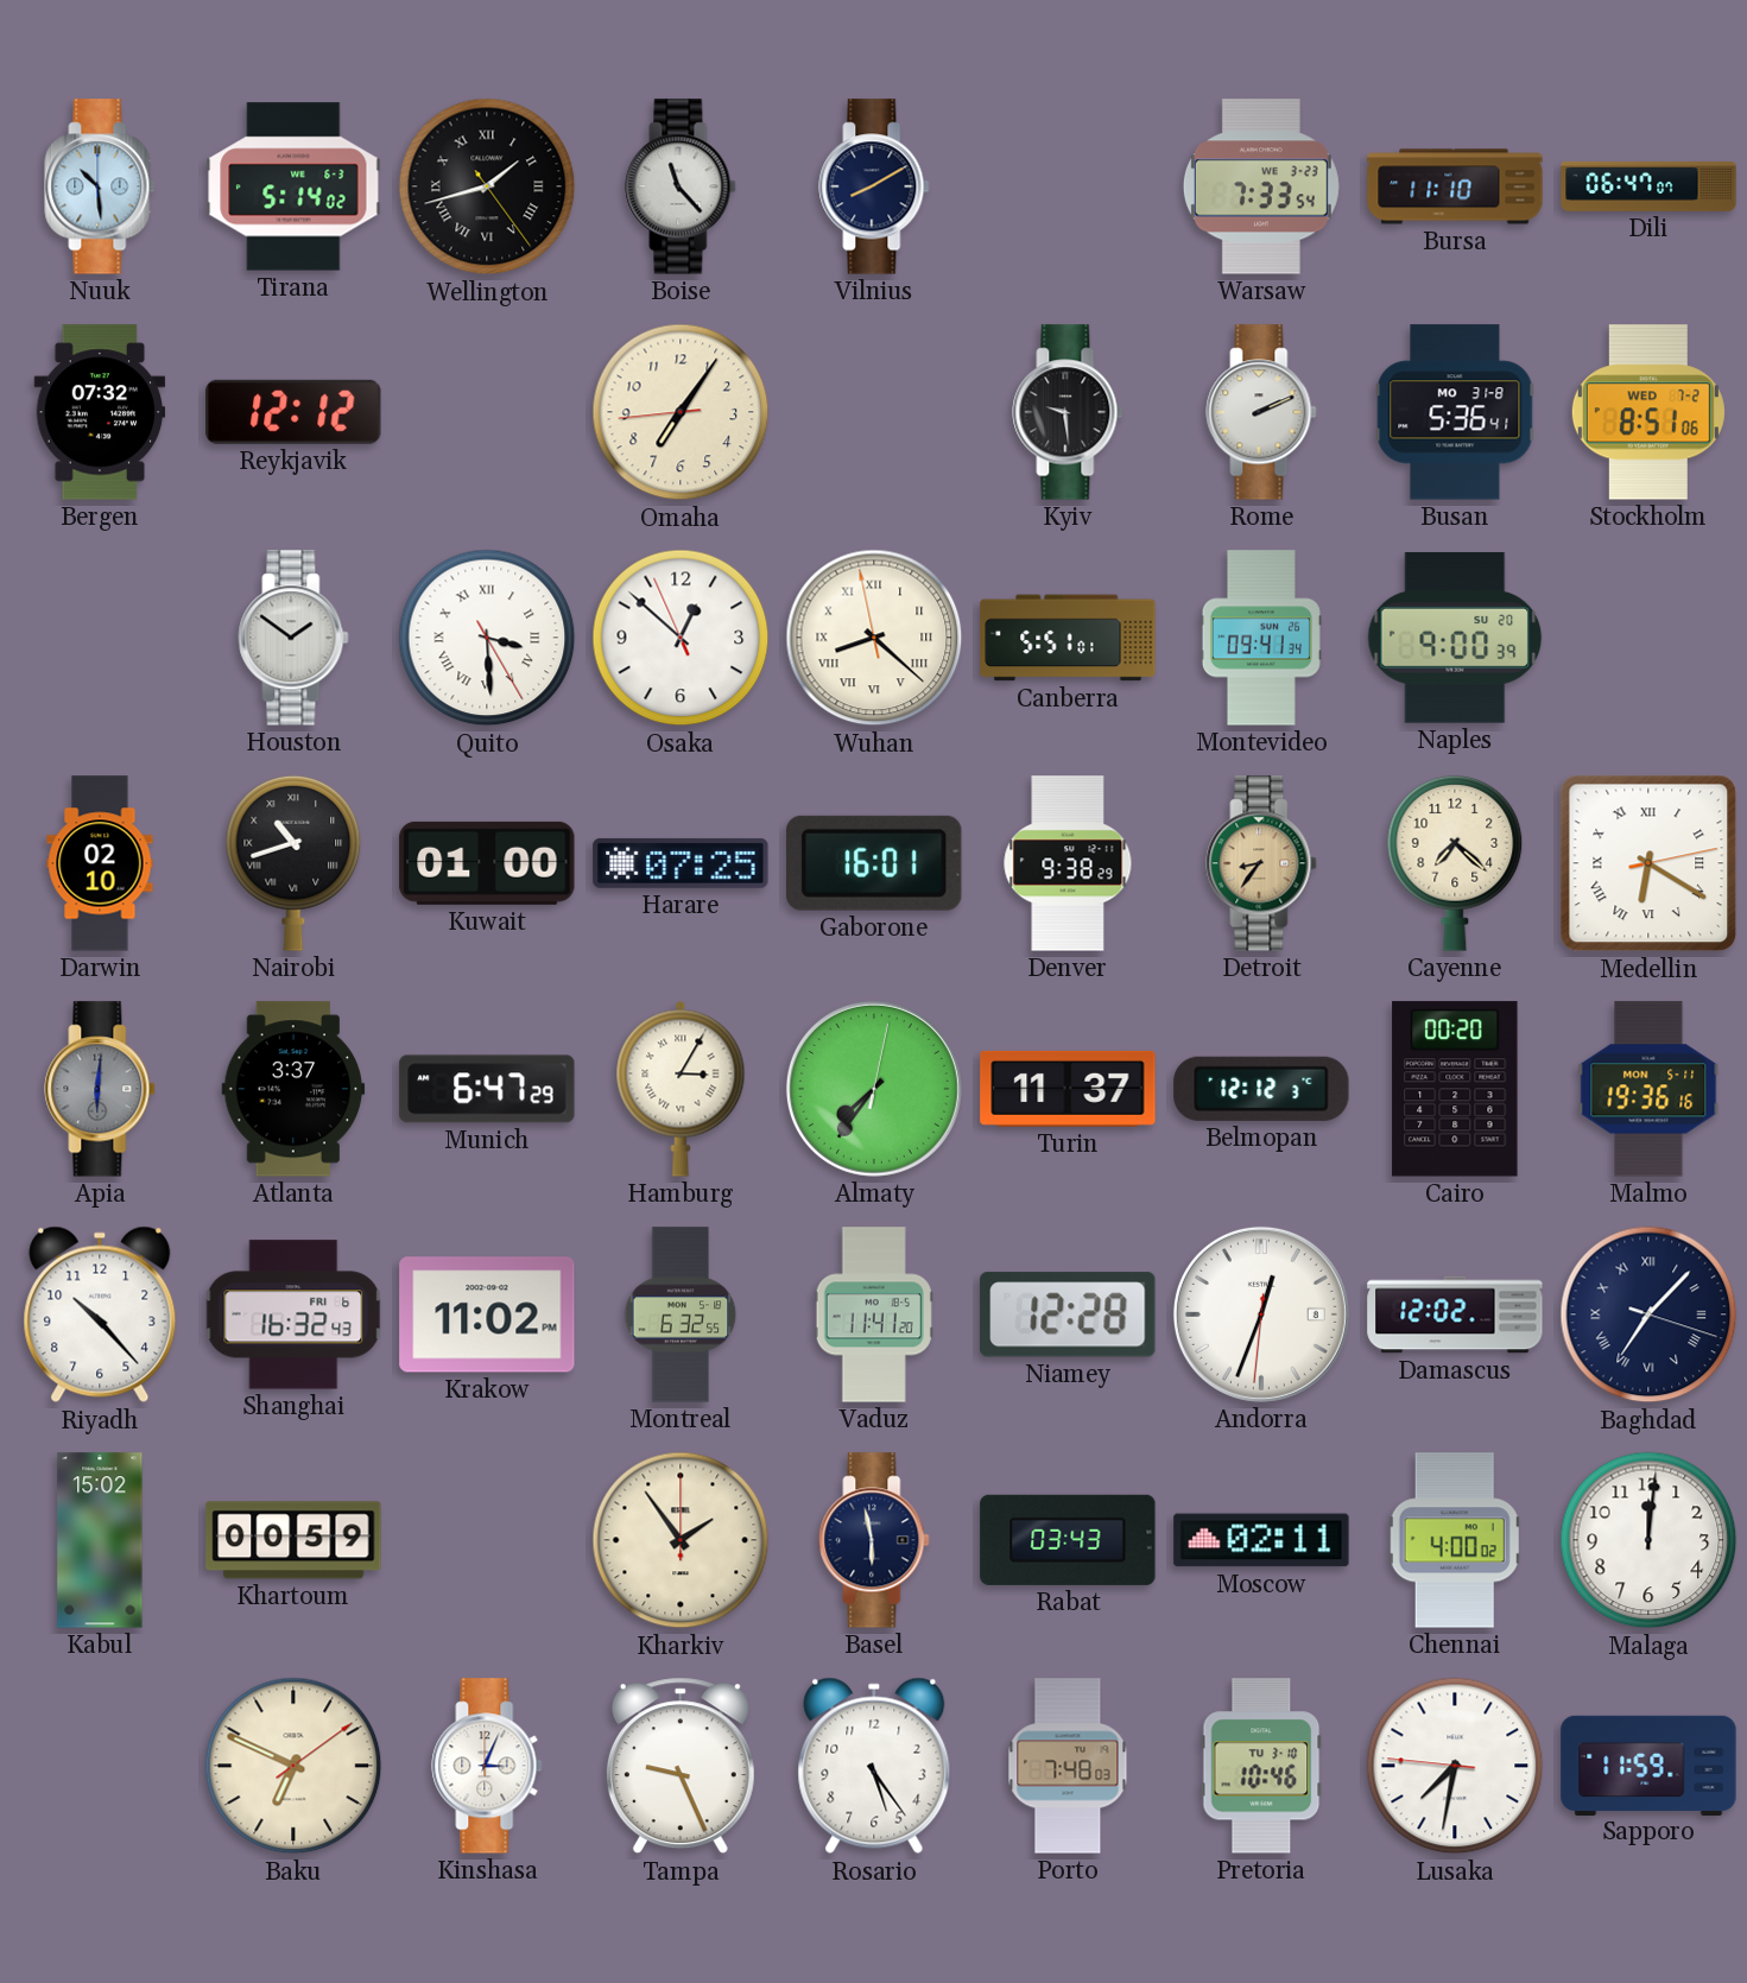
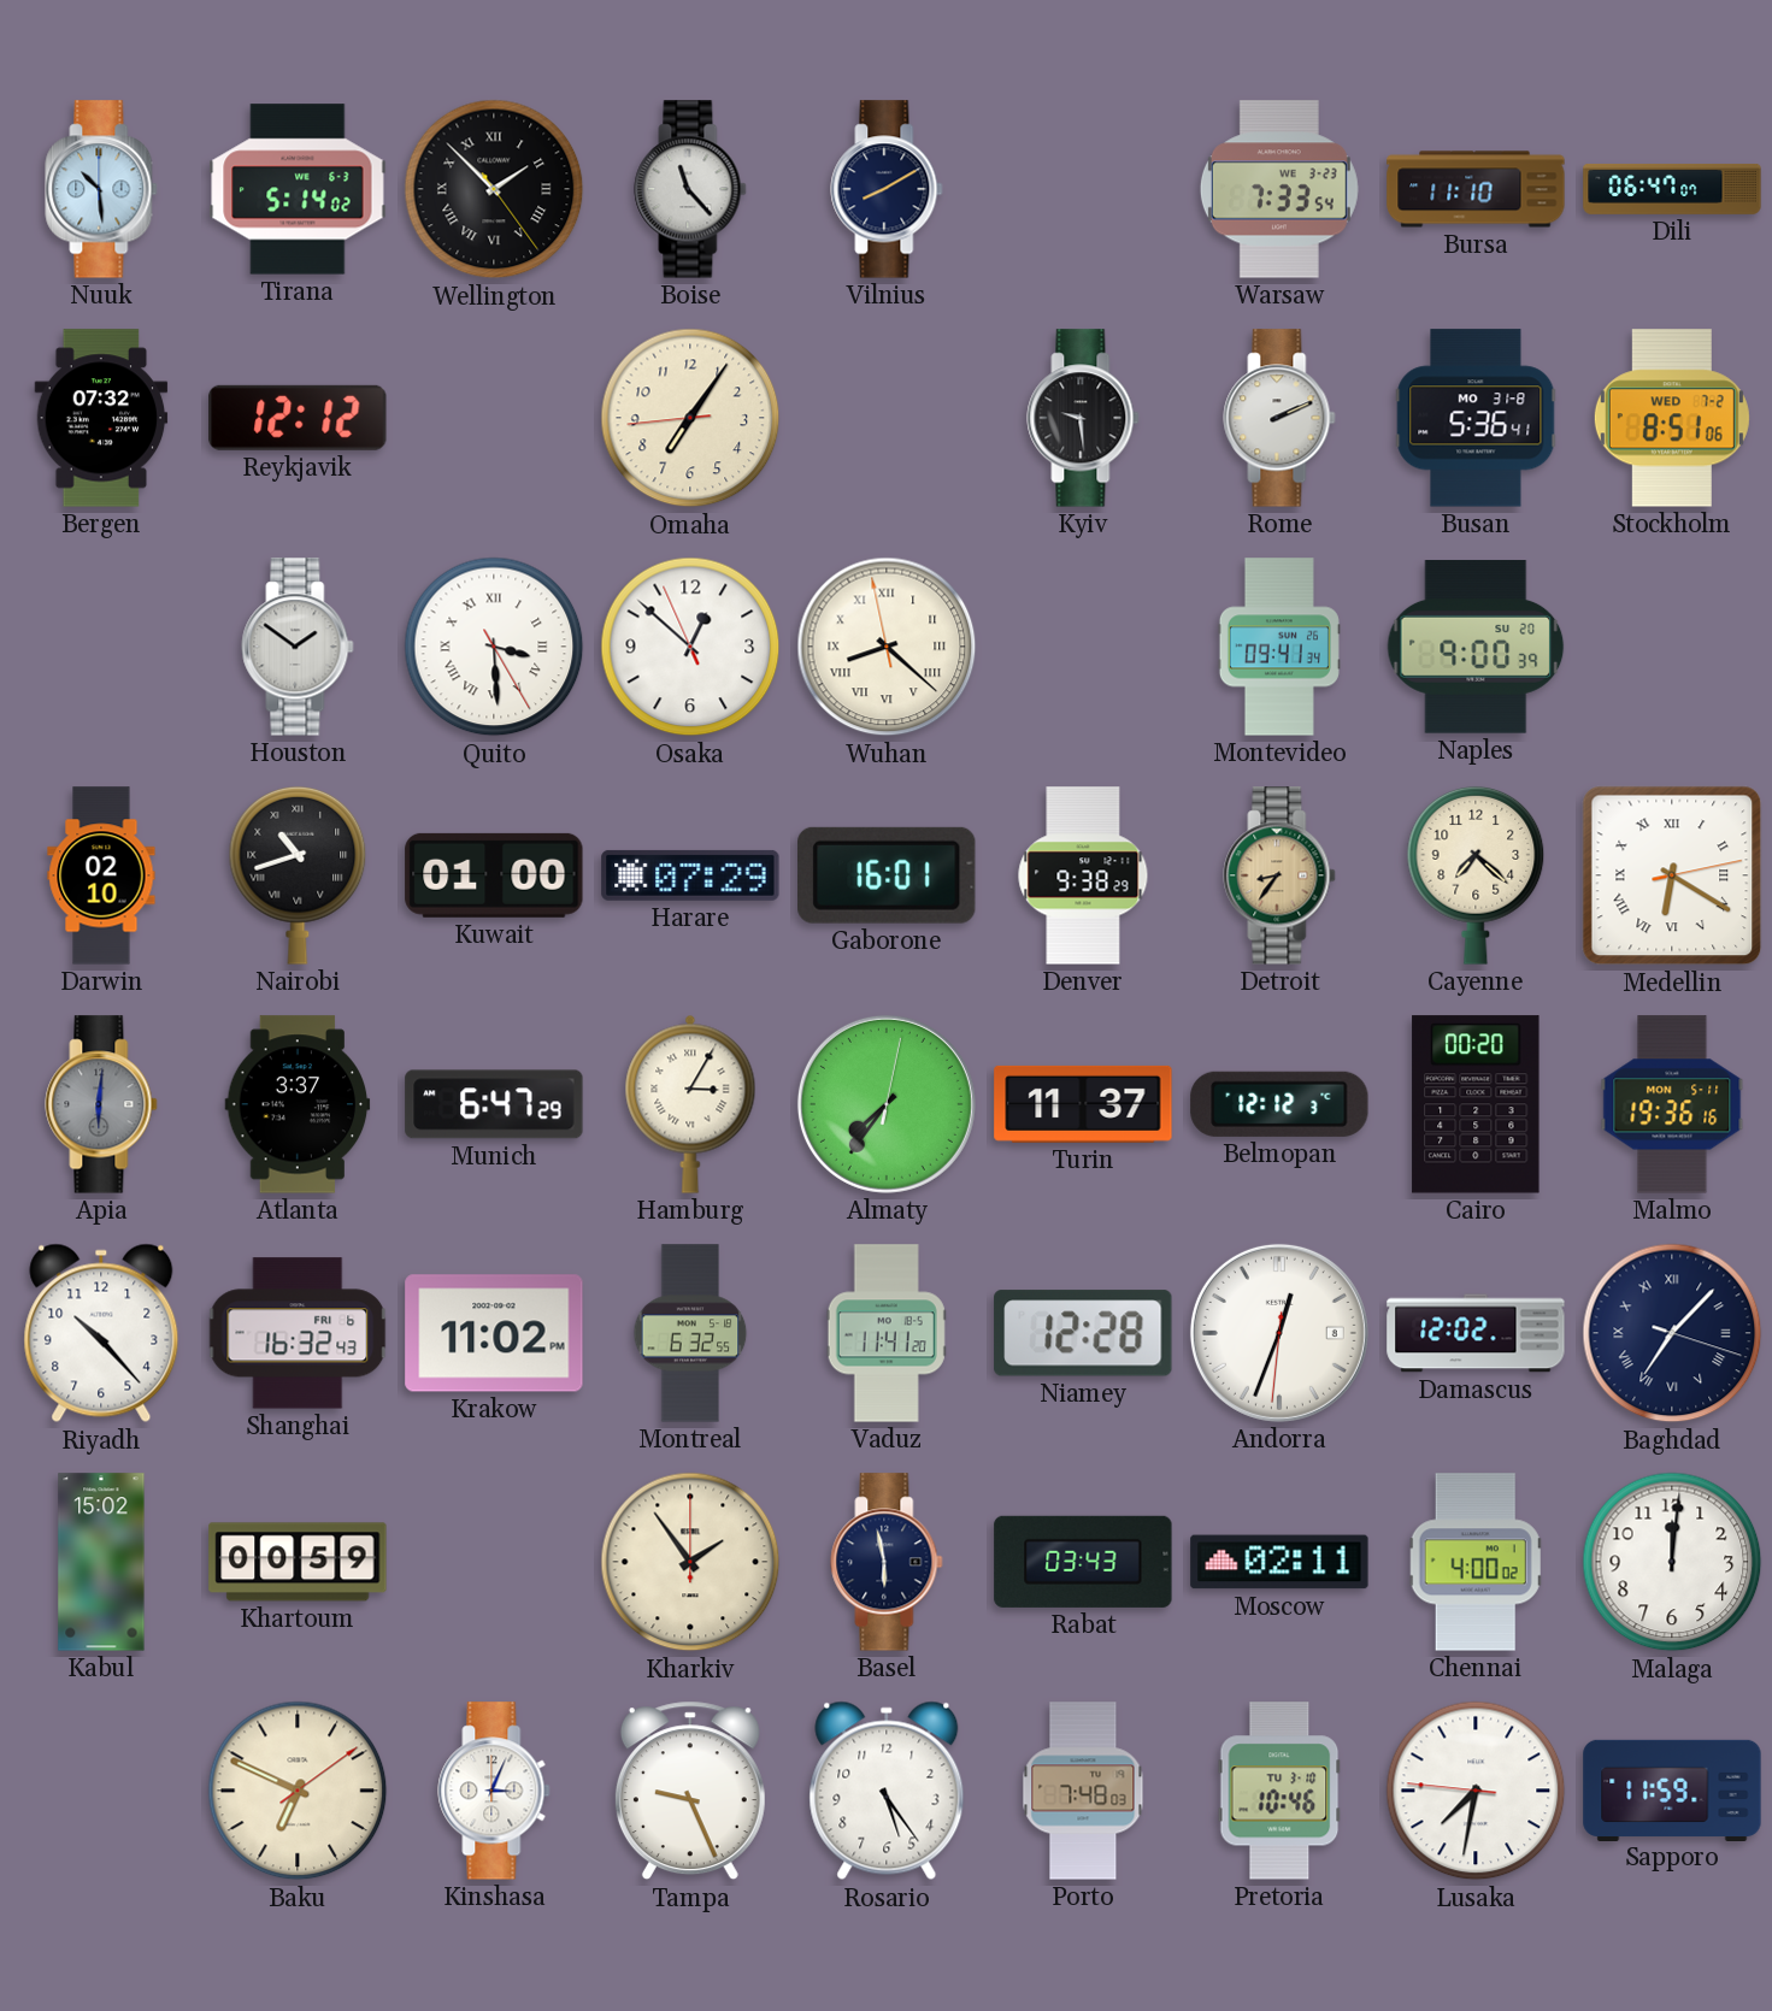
Wellington: 1:42 -> 1:52 (494, 189)
Canberra: 5:51 -> none (1068, 638)
Harare: 07:25 -> 07:29 (690, 875)
